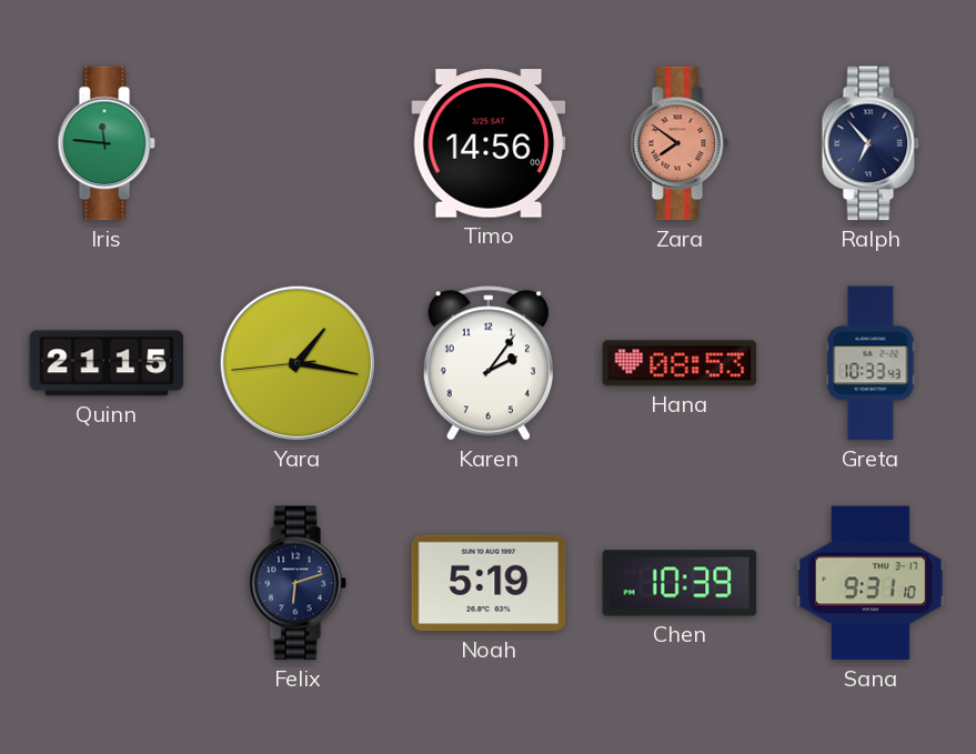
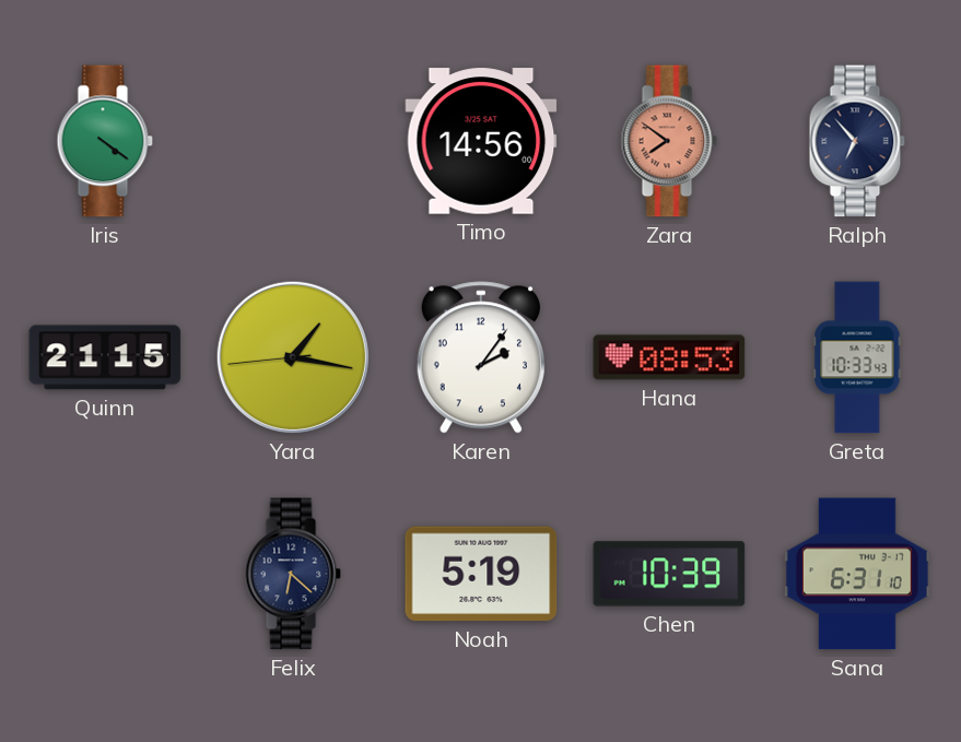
Iris: 11:46 -> 4:21 (105, 141)
Felix: 6:12 -> 6:22 (293, 574)
Sana: 9:31 -> 6:31 (857, 574)
